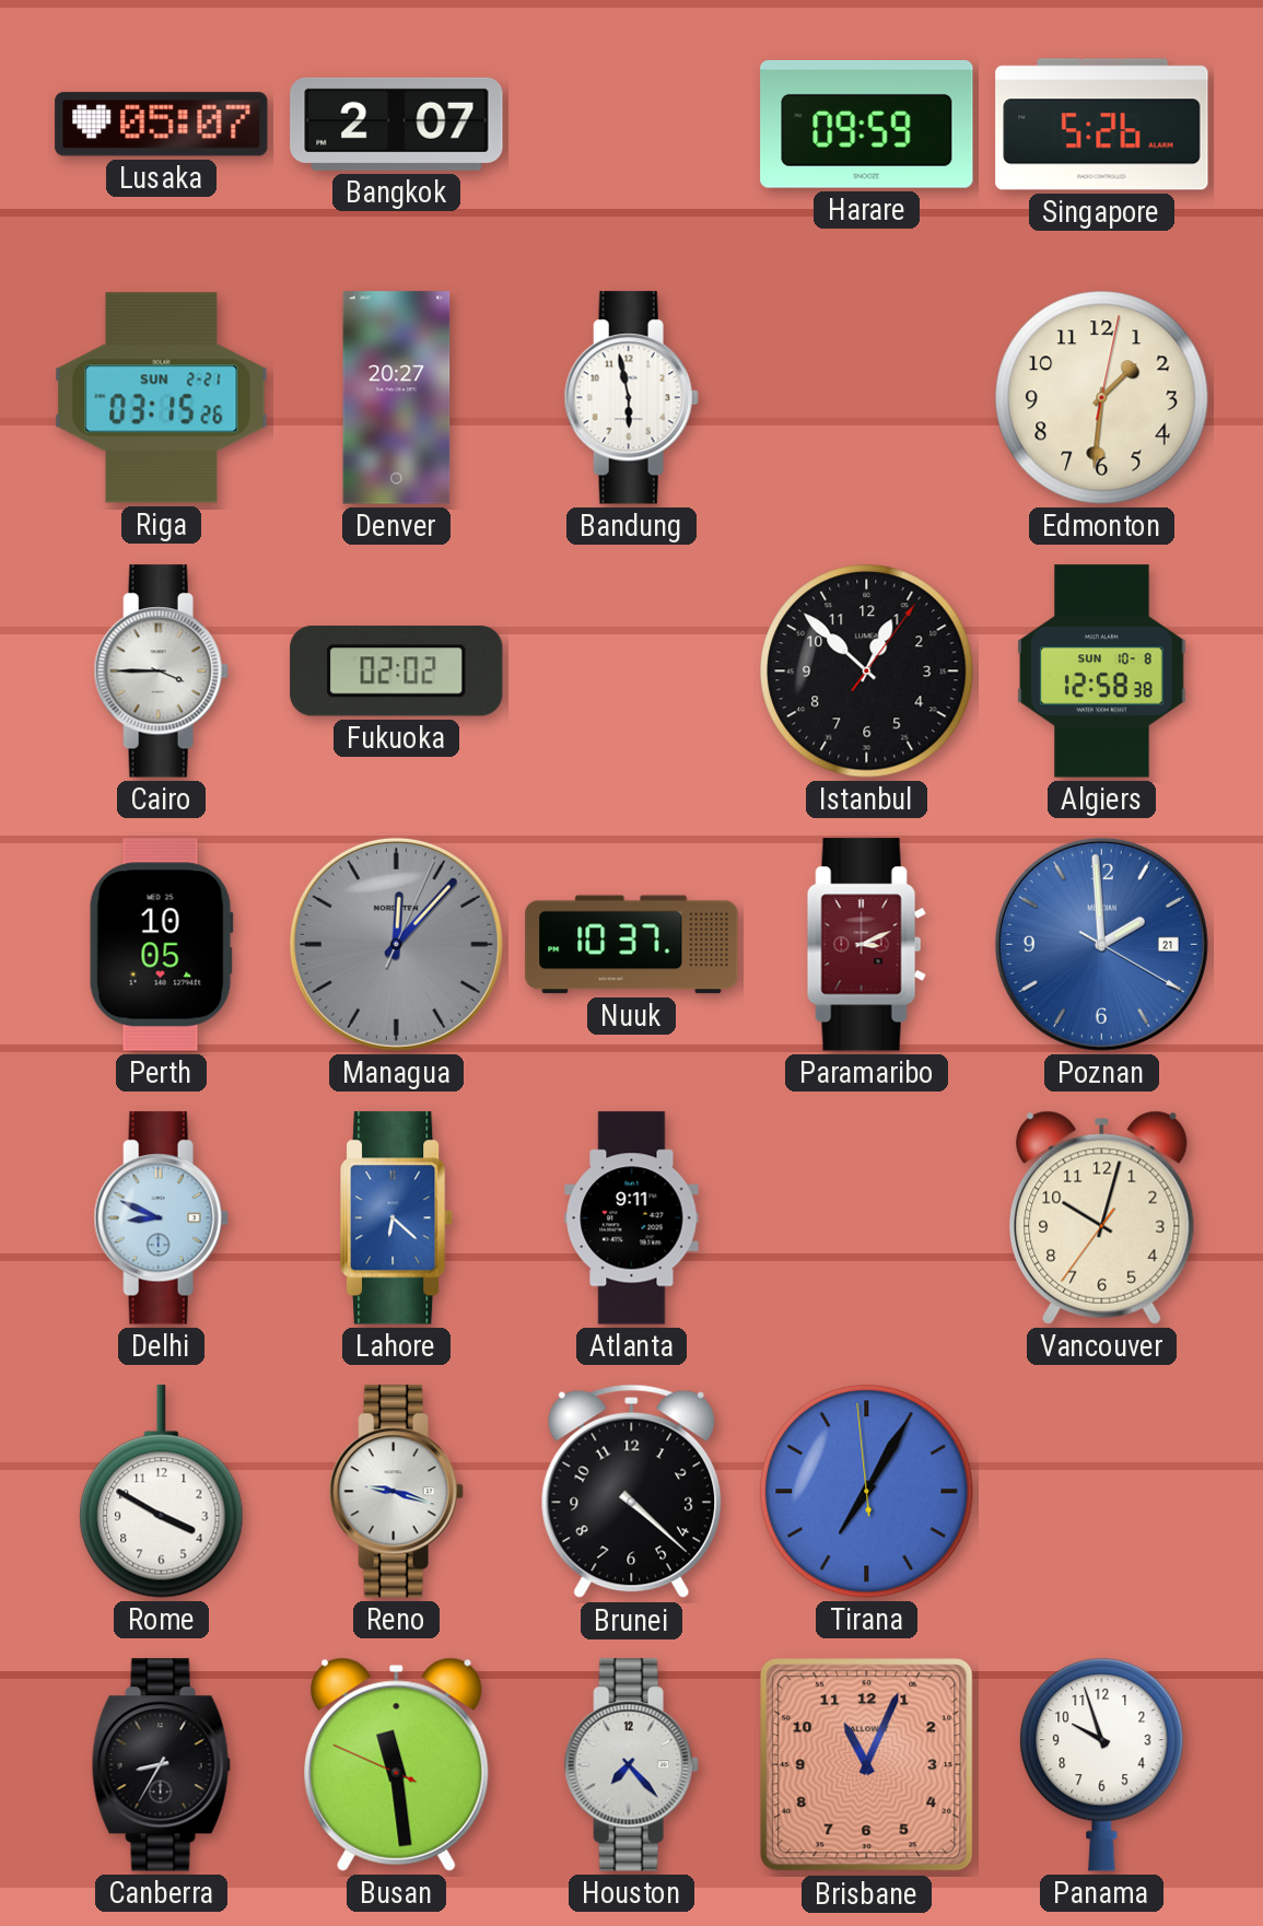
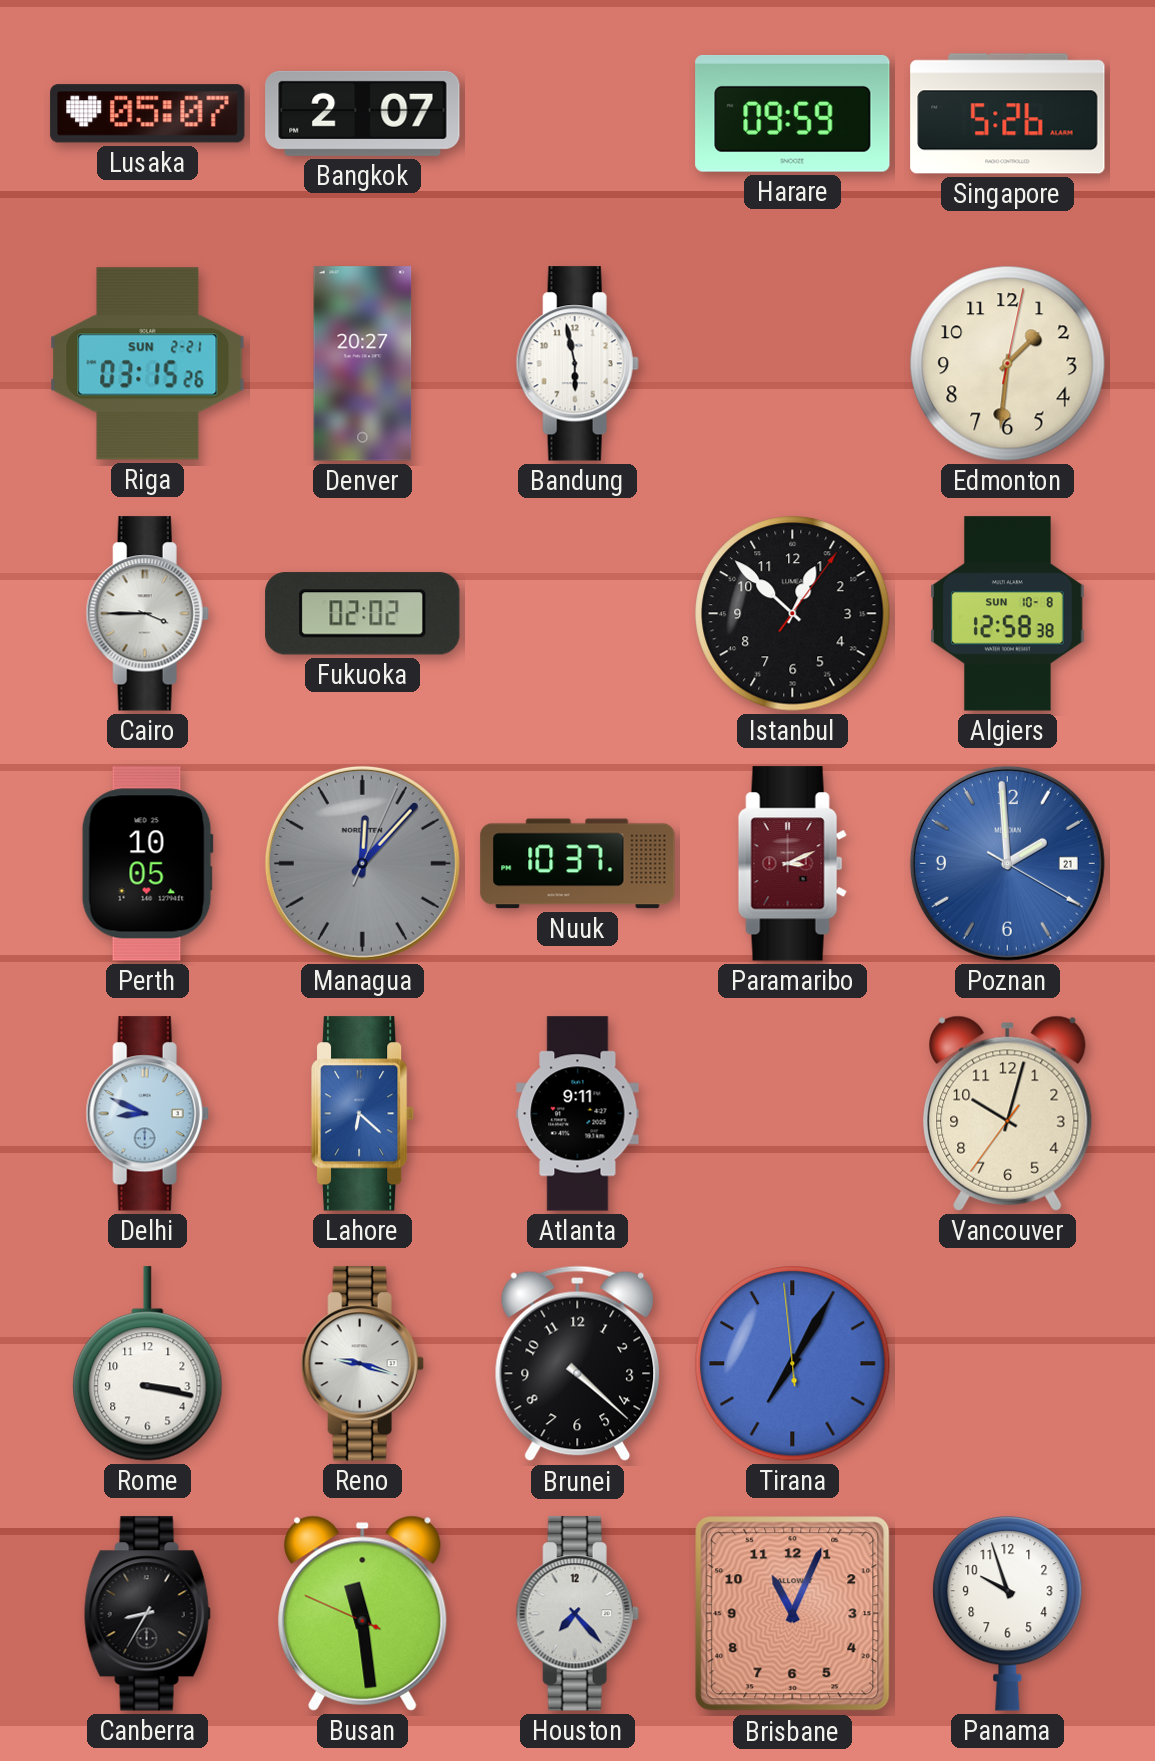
Rome: 3:50 -> 3:17 (148, 1364)
